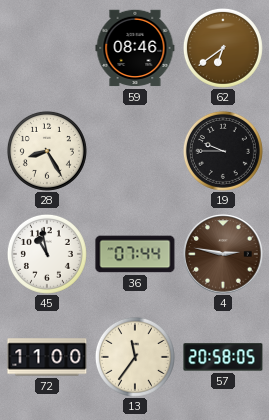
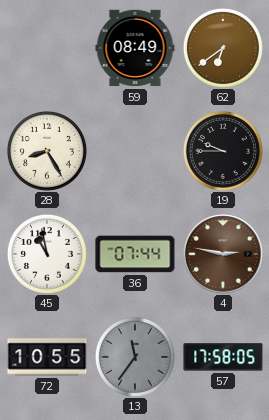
59: 08:46 -> 08:49 (135, 48)
72: 11:00 -> 10:55 (47, 357)
13 dial: cream -> grey (135, 357)
57: 20:58 -> 17:58 (223, 357)
